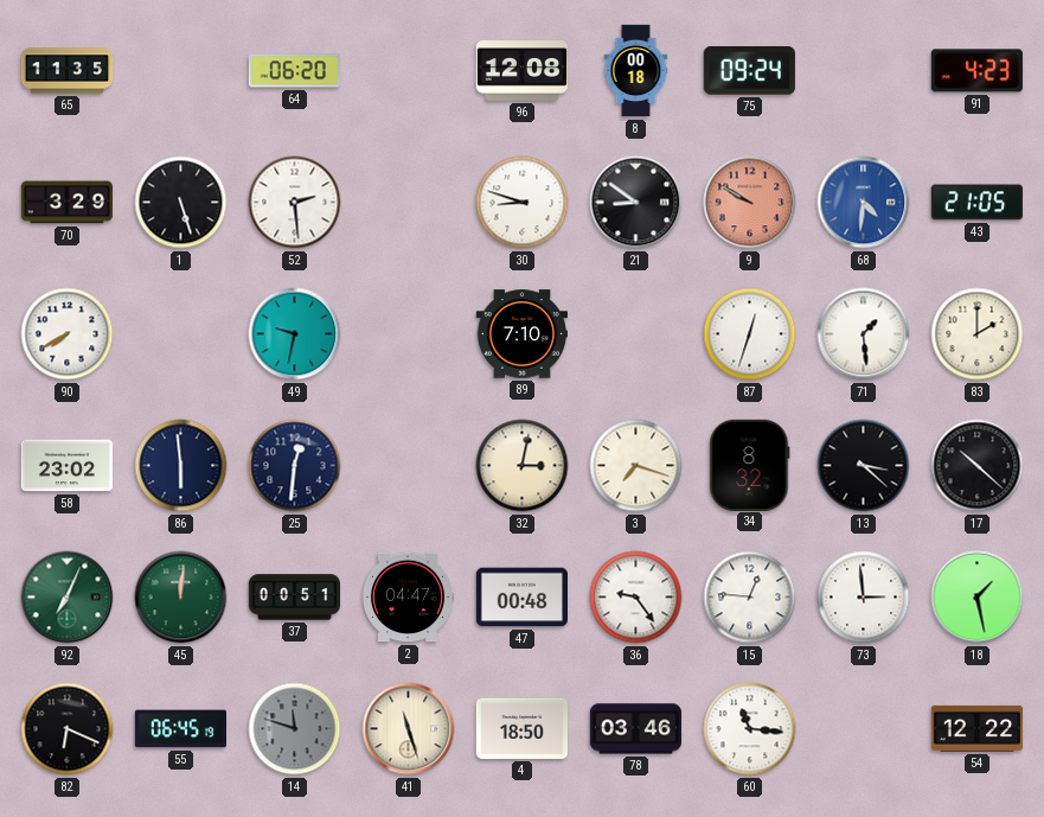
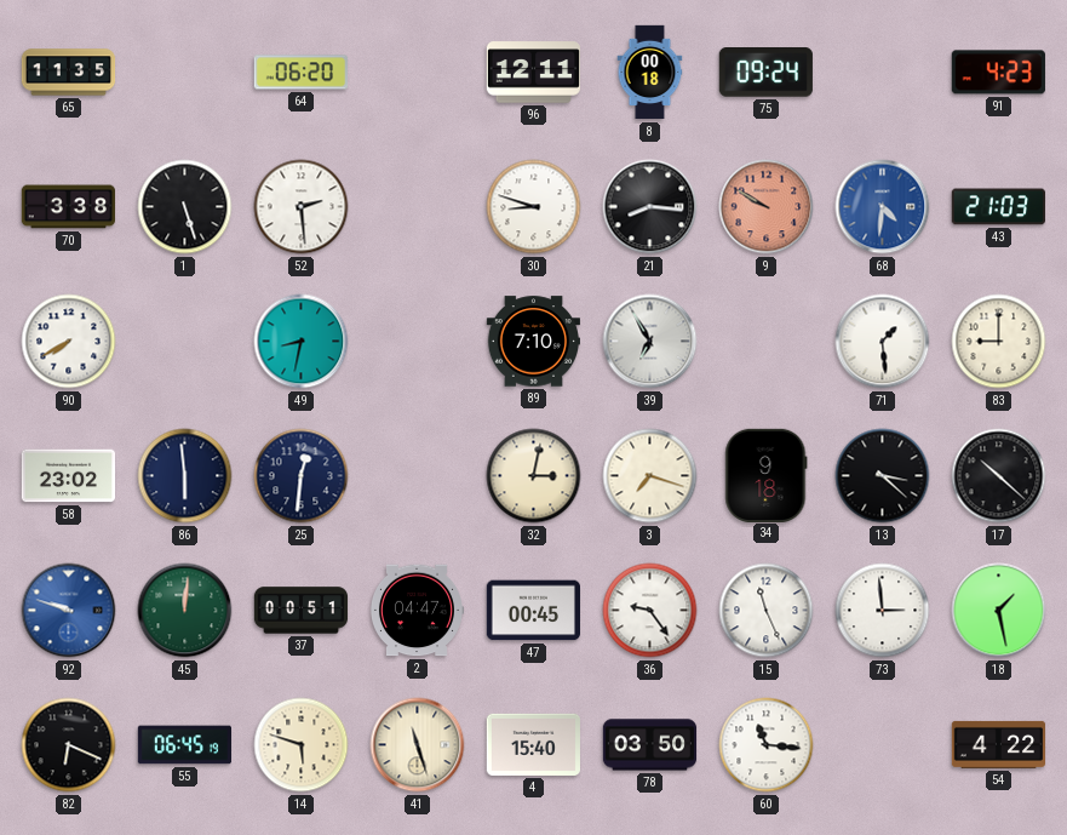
96: 12:08 -> 12:11 (533, 73)
70: 3:29 -> 3:38 (68, 207)
21: 8:51 -> 8:16 (650, 207)
43: 21:05 -> 21:03 (998, 207)
49: 9:32 -> 8:32 (302, 342)
39: none -> 6:55 (650, 342)
87: 12:33 -> none (750, 334)
83: 2:00 -> 9:00 (999, 342)
34: 8:32 -> 9:18 (767, 475)
92: 7:04 -> 9:48 (69, 611)
92 dial: green -> blue (69, 611)
47: 00:48 -> 00:45 (533, 611)
15: 12:46 -> 11:26 (767, 611)
14: 11:48 -> 5:48 (302, 745)
14 dial: grey -> cream (302, 745)
4: 18:50 -> 15:40 (533, 744)
78: 03:46 -> 03:50 (650, 745)
54: 12:22 -> 4:22 (999, 744)
